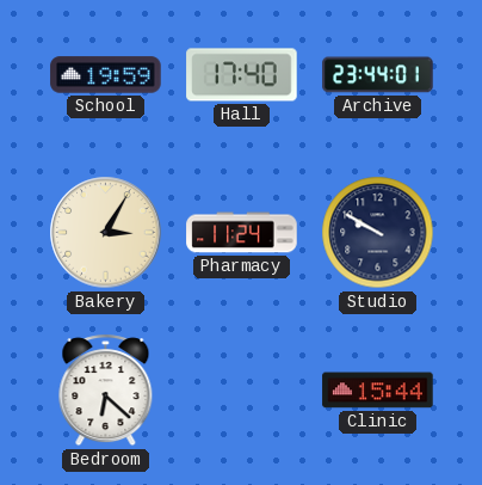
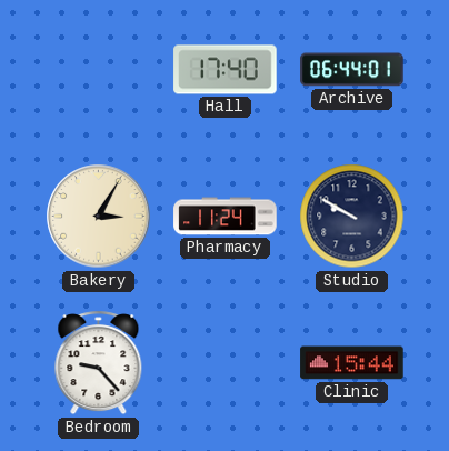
School: 19:59 -> none (106, 75)
Archive: 23:44 -> 06:44 (352, 70)
Bedroom: 6:22 -> 9:23 (99, 363)
